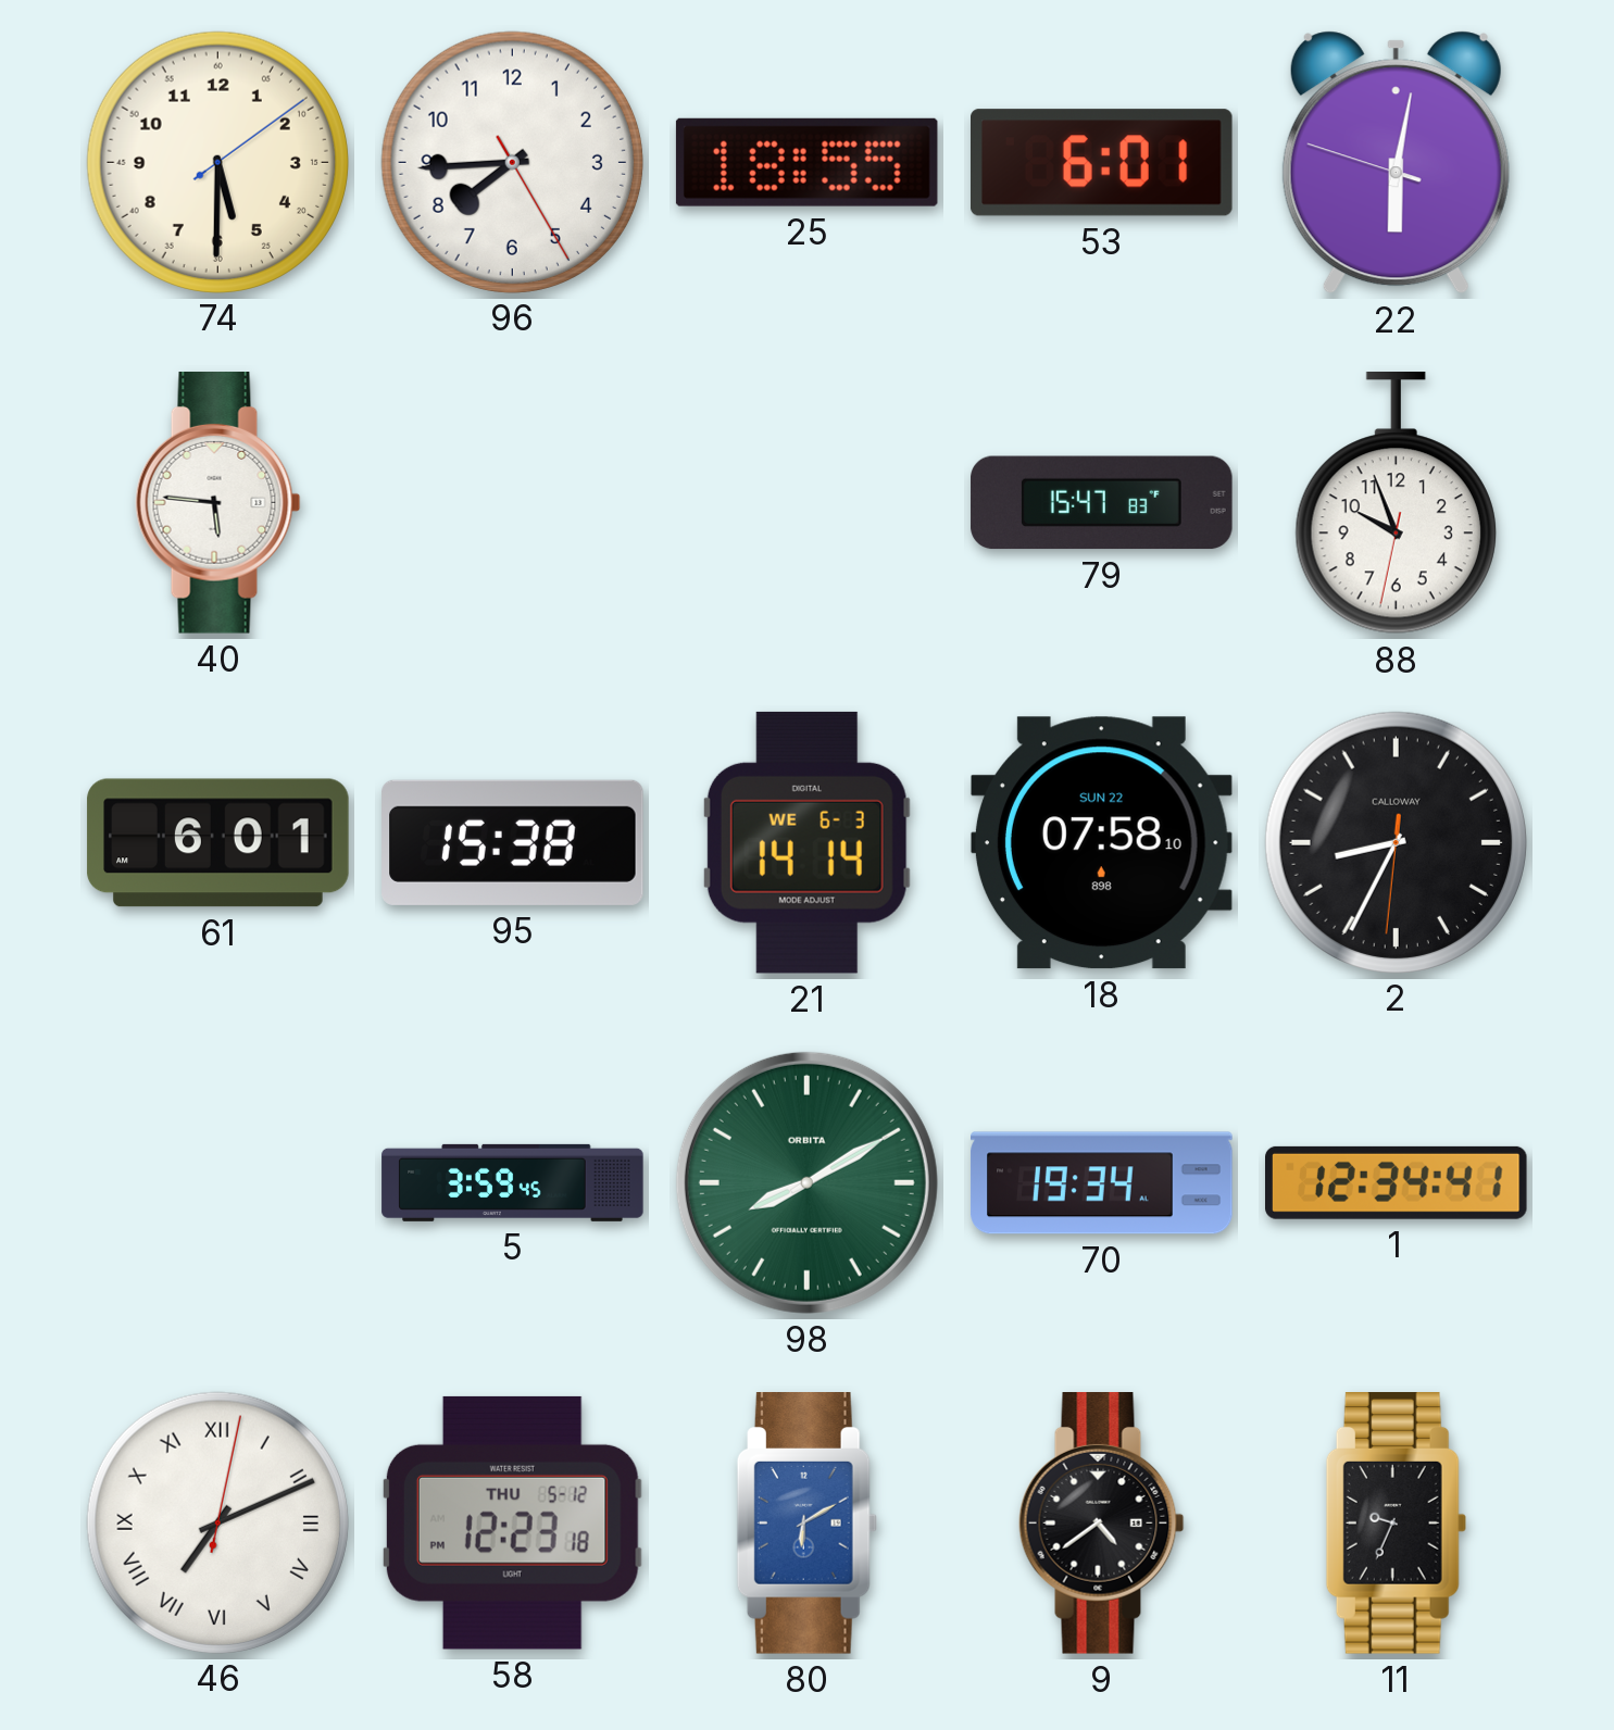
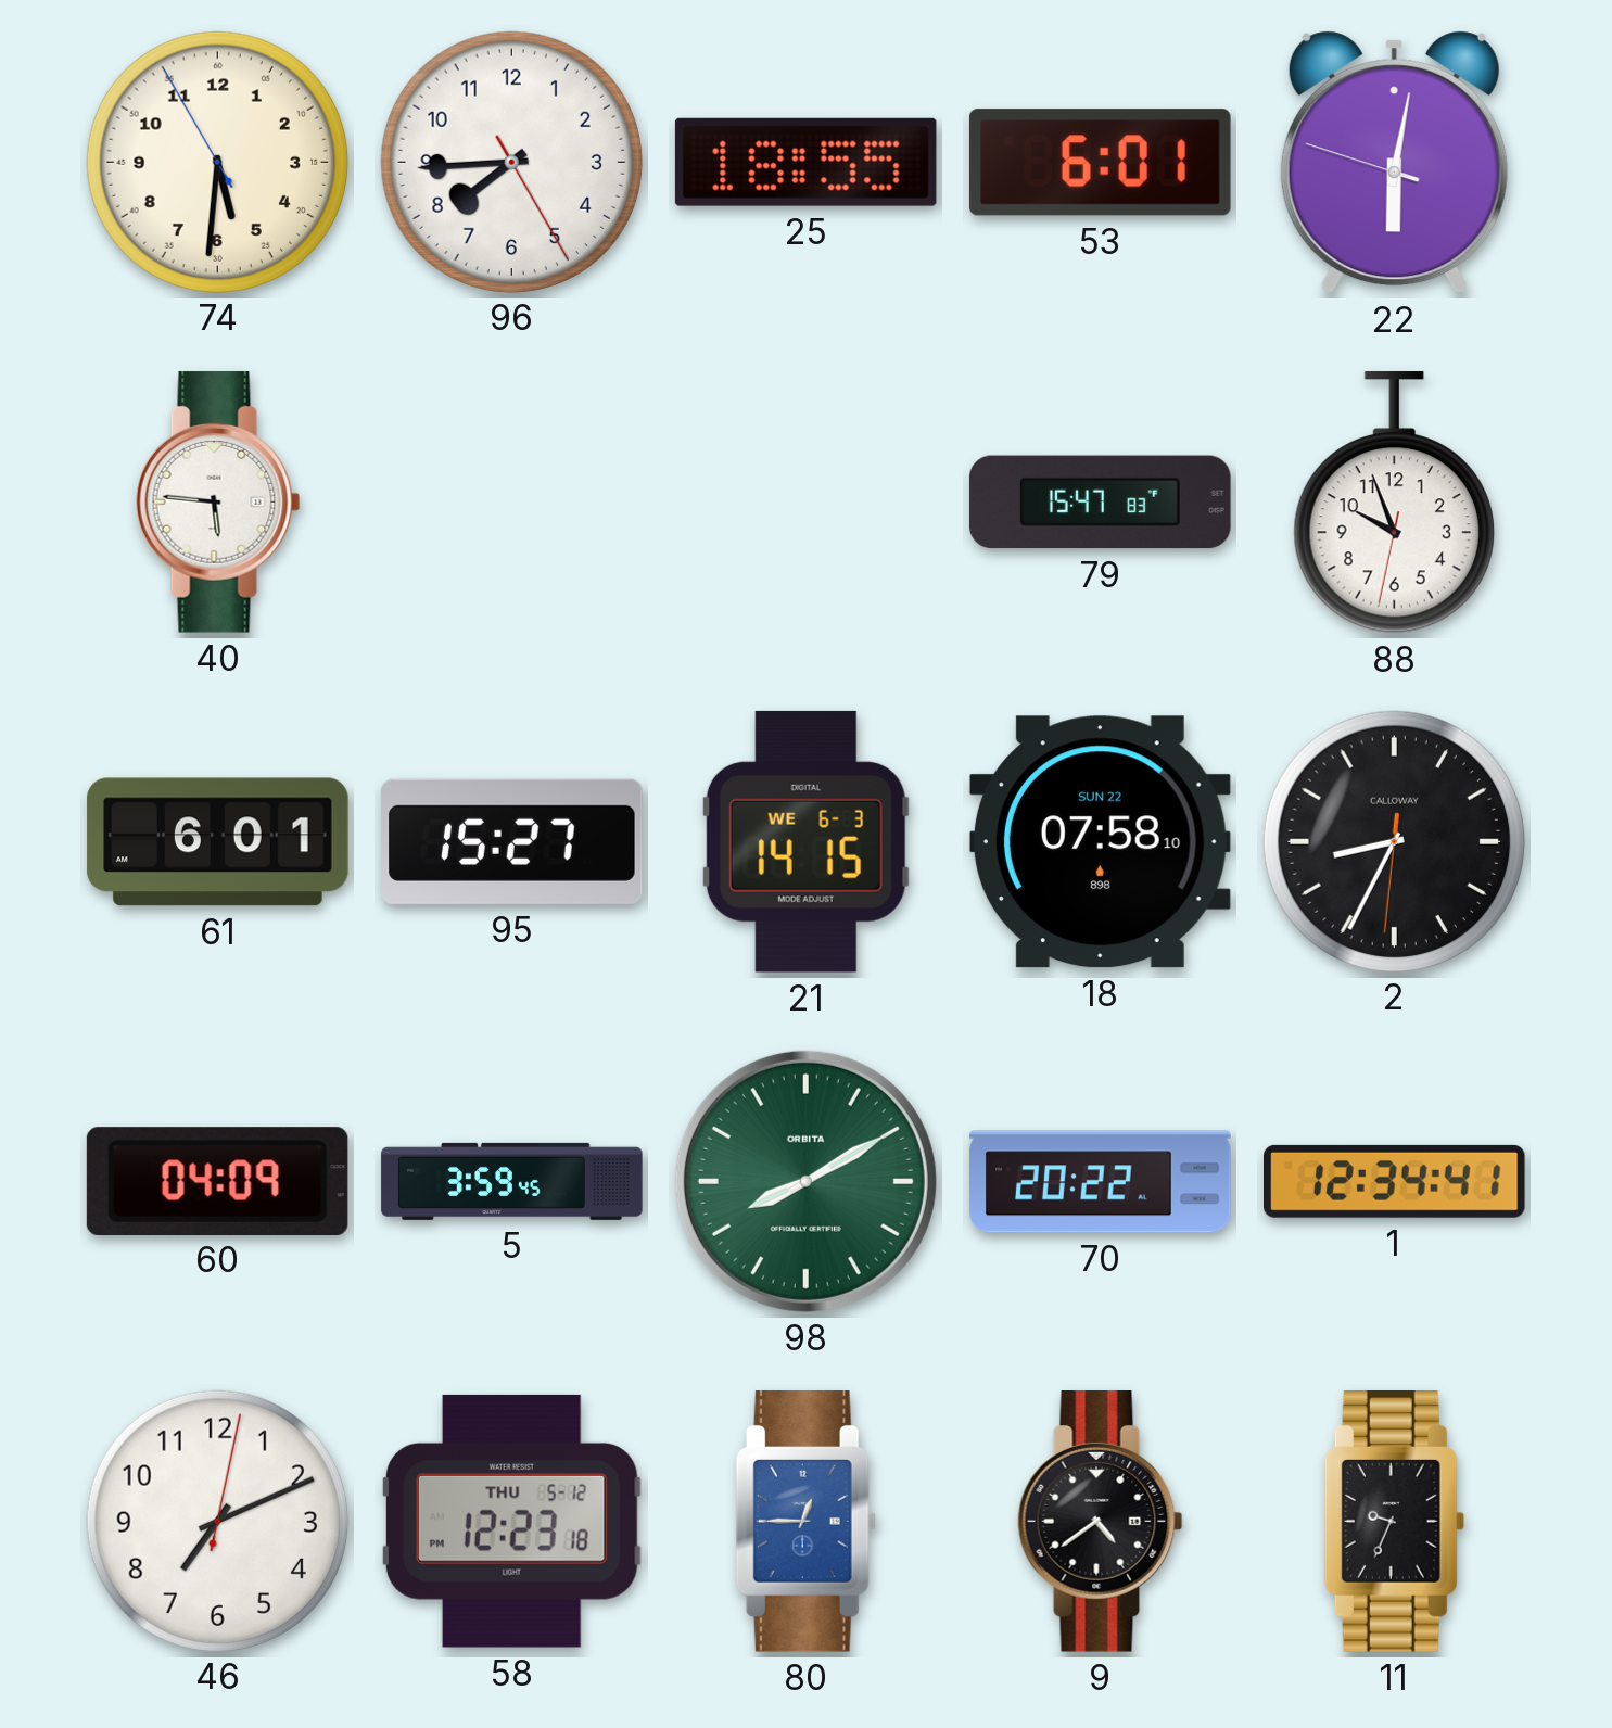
74: 5:30:09 -> 5:30:55 (217, 162)
95: 15:38 -> 15:27 (512, 841)
21: 14:14 -> 14:15 (805, 841)
60: none -> 04:09 (217, 1181)
70: 19:34 -> 20:22 (1101, 1182)
46 numerals: Roman -> Arabic (217, 1521)
80: 6:10 -> 12:45 (805, 1522)
